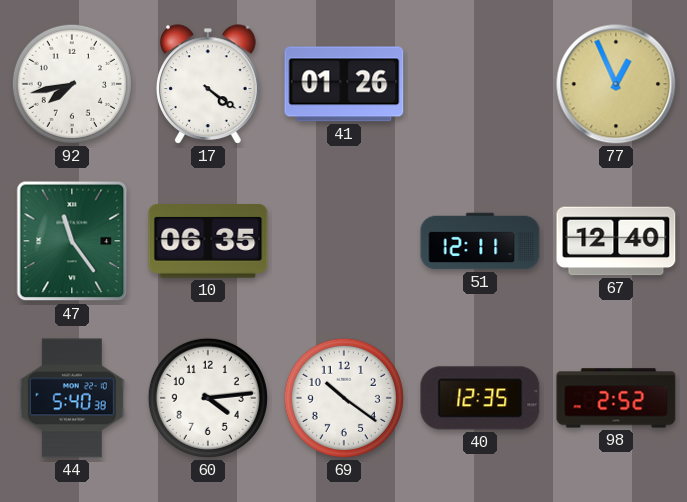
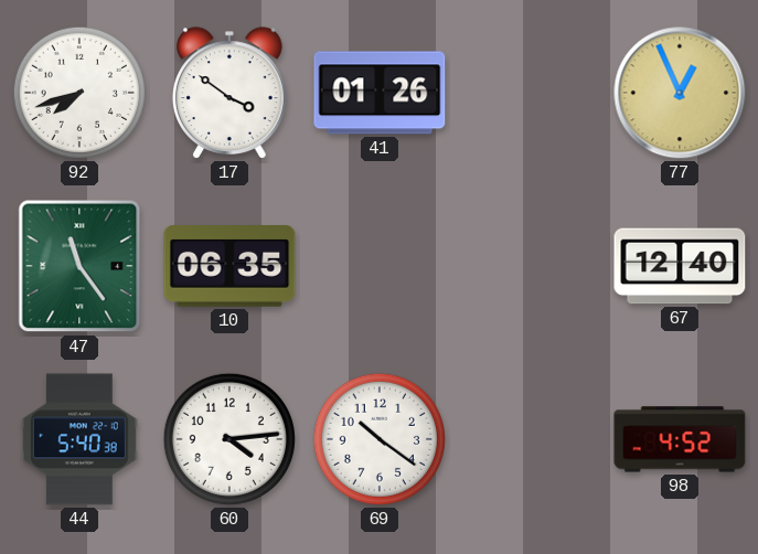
92: 7:43 -> 7:42 (79, 93)
17: 4:21 -> 3:51 (231, 93)
51: 12:11 -> none (480, 241)
40: 12:35 -> none (480, 398)
98: 2:52 -> 4:52 (680, 439)
